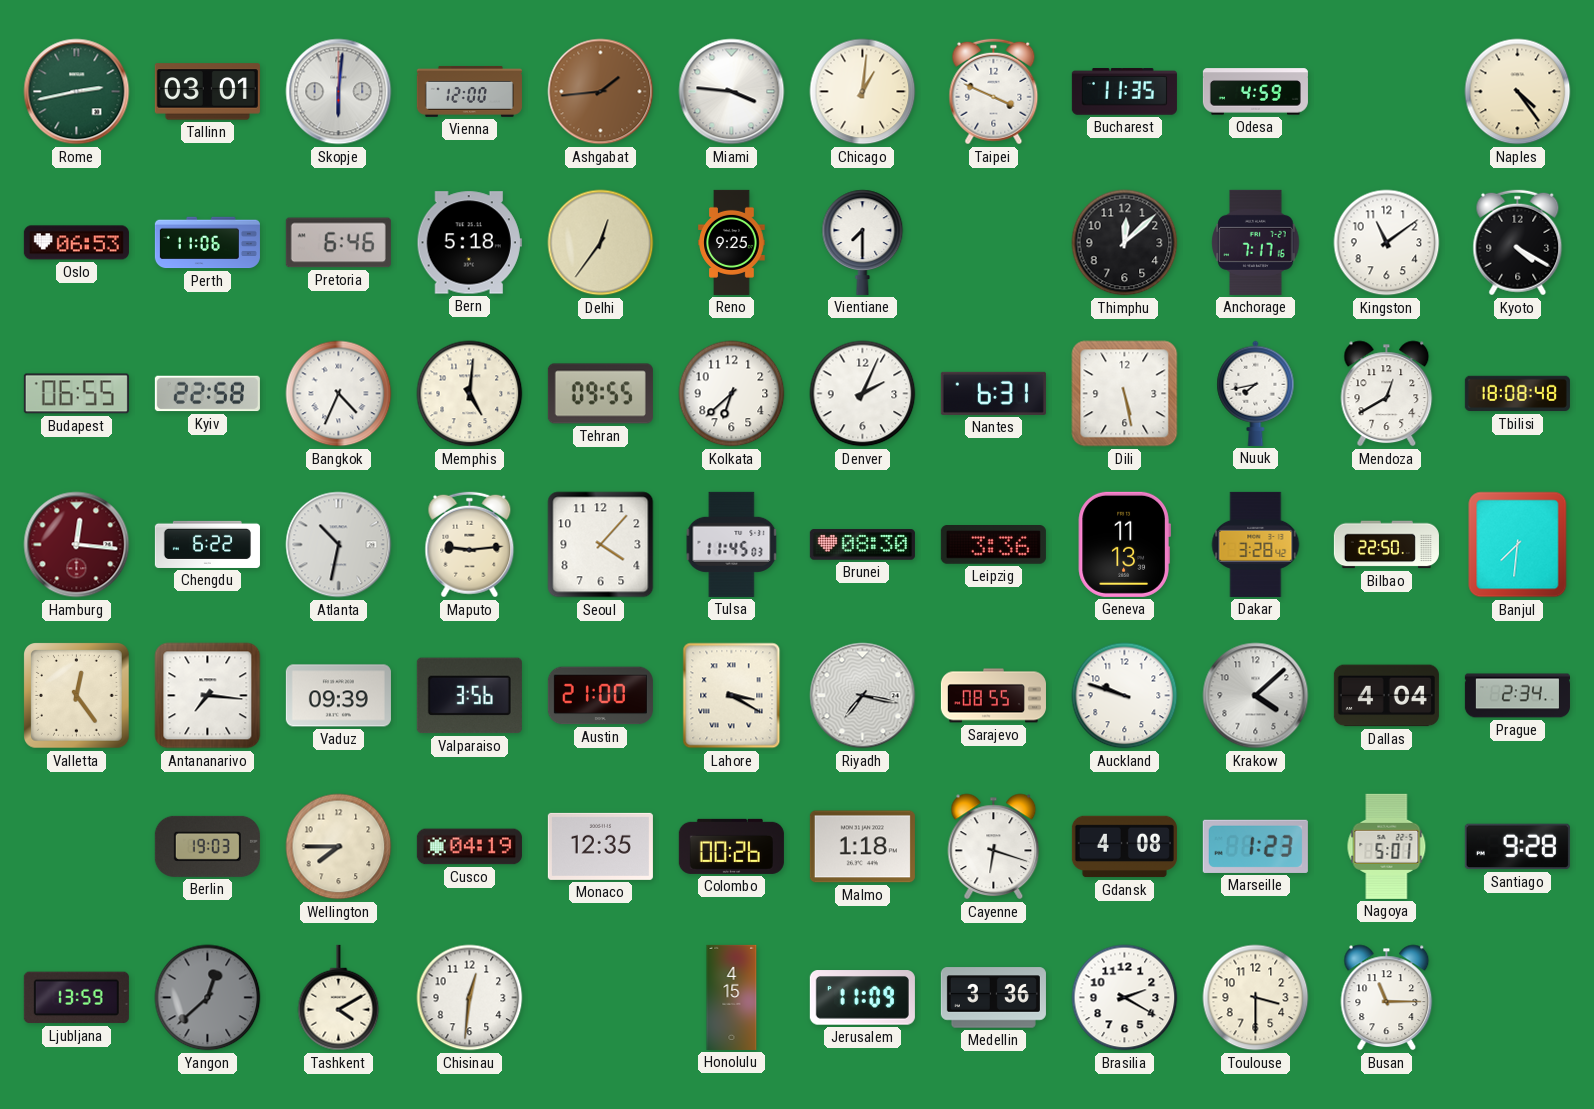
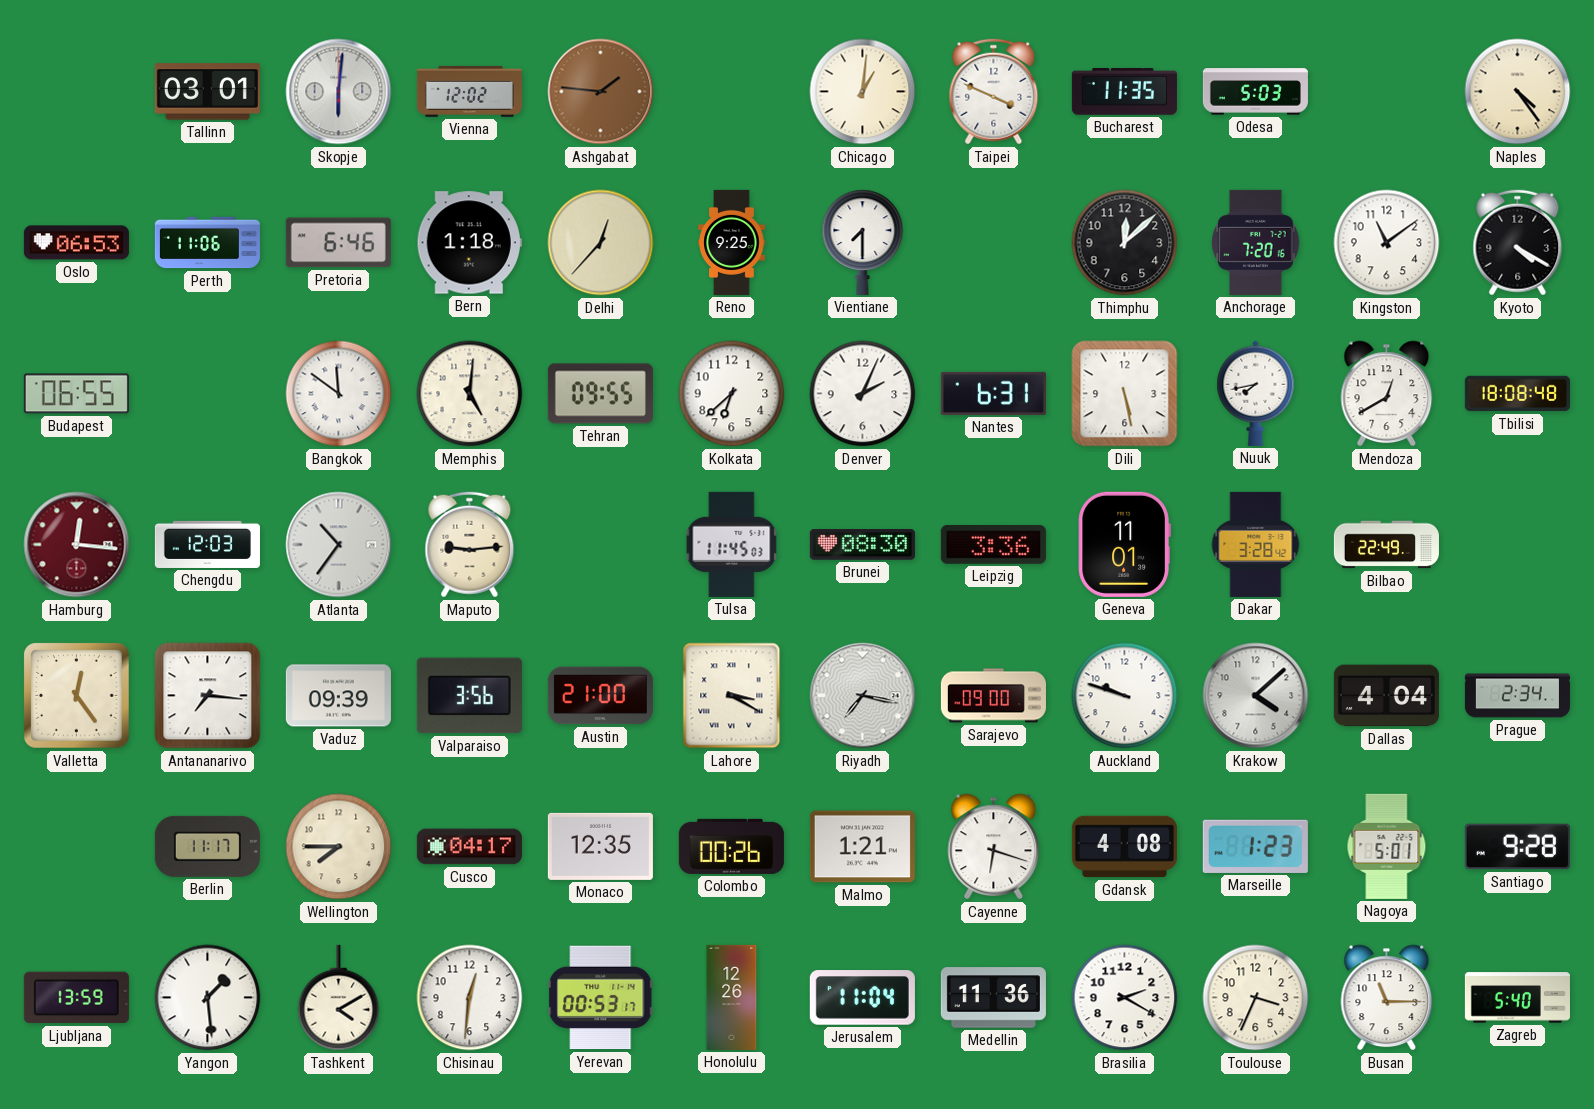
Rome: 2:43 -> none (77, 92)
Vienna: 12:00 -> 12:02 (469, 91)
Ashgabat: 1:44 -> 1:46 (601, 92)
Miami: 3:46 -> none (732, 92)
Odesa: 4:59 -> 5:03 (1255, 92)
Bern: 5:18 -> 1:18 (469, 243)
Delhi: 12:36 -> 12:37 (601, 243)
Anchorage: 7:17 -> 7:20 (1256, 242)
Kyiv: 22:58 -> none (207, 394)
Bangkok: 4:34 -> 11:51 (339, 394)
Chengdu: 6:22 -> 12:03 (207, 544)
Atlanta: 10:32 -> 10:36 (339, 545)
Seoul: 4:07 -> none (601, 545)
Geneva: 11:13 -> 11:01 (1124, 544)
Bilbao: 22:50 -> 22:49 (1386, 545)
Banjul: 7:31 -> none (1518, 545)
Sarajevo: 08:55 -> 09:00 (993, 696)
Berlin: 19:03 -> 11:17 (207, 846)
Cusco: 04:19 -> 04:17 (469, 847)
Malmo: 1:18 -> 1:21 (862, 847)
Yangon: 12:38 -> 1:29 (208, 998)
Yangon dial: grey -> white (208, 998)
Yerevan: none -> 00:53 (601, 998)
Honolulu: 4:15 -> 12:26 (732, 997)
Jerusalem: 11:09 -> 11:04 (862, 998)
Medellin: 3:36 -> 11:36 (993, 998)
Toulouse: 3:30 -> 3:34 (1256, 998)
Zagreb: none -> 5:40 (1517, 998)
